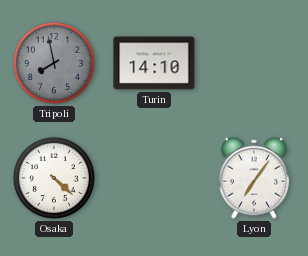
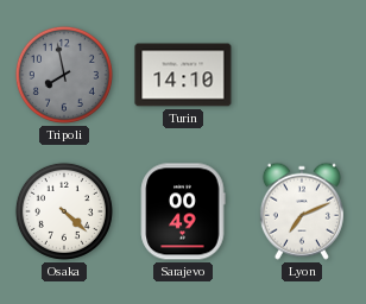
Sarajevo: none -> 00:49 (183, 211)
Lyon: 7:06 -> 7:11 (302, 211)
